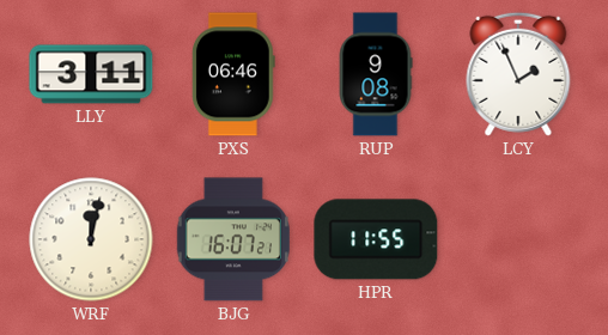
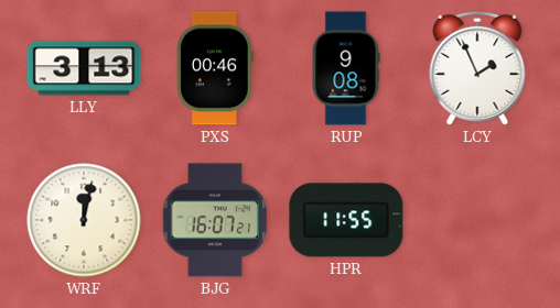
LLY: 3:11 -> 3:13 (84, 68)
PXS: 06:46 -> 00:46 (215, 68)
